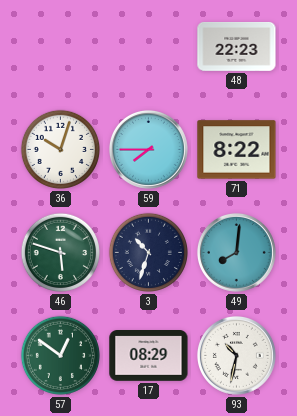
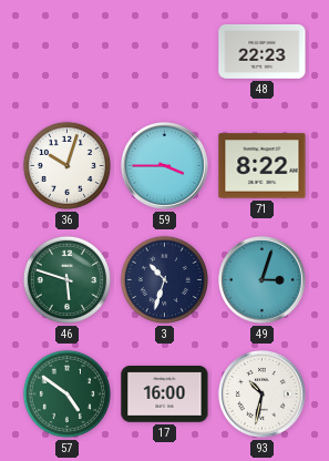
59: 7:45 -> 3:45 (164, 165)
49: 8:01 -> 3:03 (261, 279)
57: 12:51 -> 4:51 (66, 393)
17: 08:29 -> 16:00 (165, 395)
